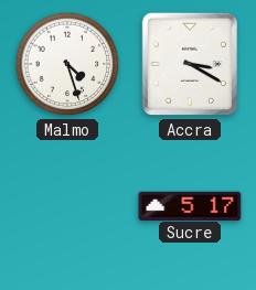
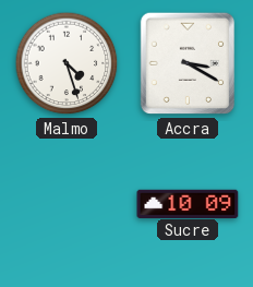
Sucre: 5:17 -> 10:09 (188, 203)
